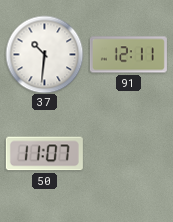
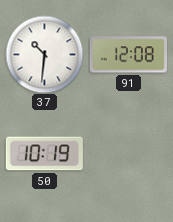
91: 12:11 -> 12:08 (128, 55)
50: 11:07 -> 10:19 (44, 154)
